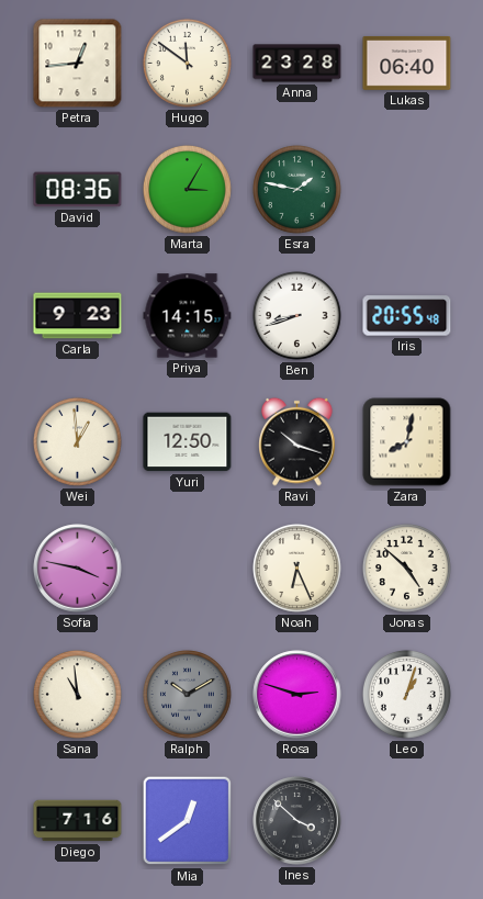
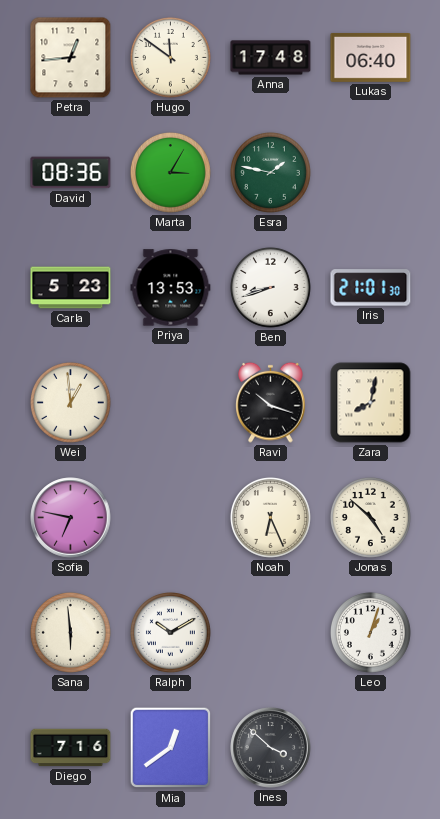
Anna: 23:28 -> 17:48 (271, 58)
Carla: 9:23 -> 5:23 (71, 288)
Priya: 14:15 -> 13:53 (171, 288)
Iris: 20:55 -> 21:01 (371, 288)
Yuri: 12:50 -> none (188, 442)
Sofia: 3:47 -> 6:47 (71, 518)
Sana: 10:59 -> 5:59 (70, 632)
Ralph dial: grey -> white (170, 632)
Rosa: 2:48 -> none (297, 695)
